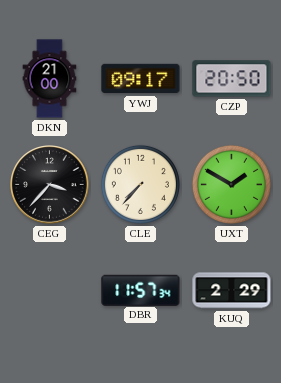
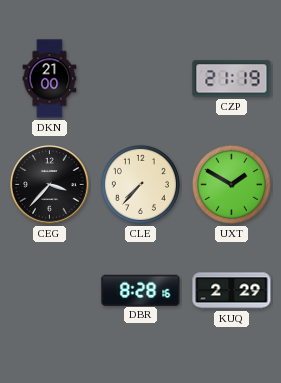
YWJ: 09:17 -> none (141, 79)
CZP: 20:50 -> 21:19 (232, 79)
DBR: 11:57 -> 8:28 (141, 290)
